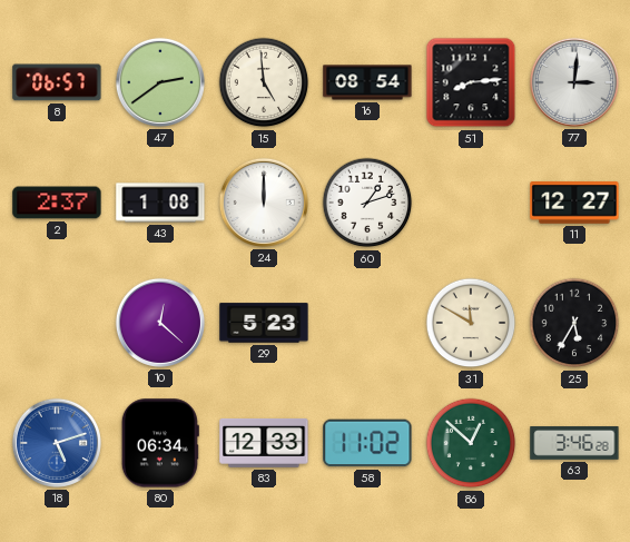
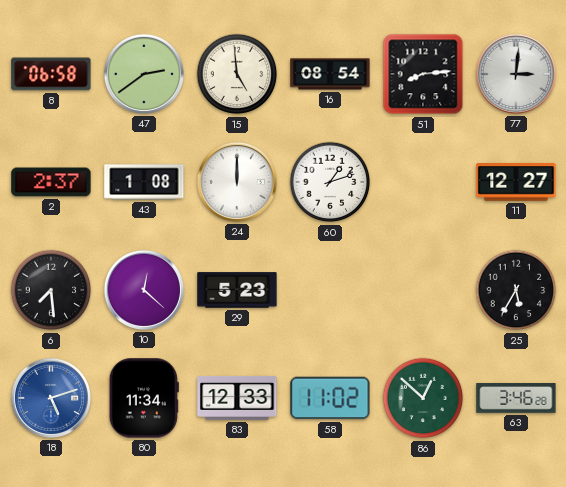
8: 06:57 -> 06:58 (51, 74)
6: none -> 7:29 (51, 290)
31: 11:50 -> none (471, 323)
80: 06:34 -> 11:34 (144, 398)
